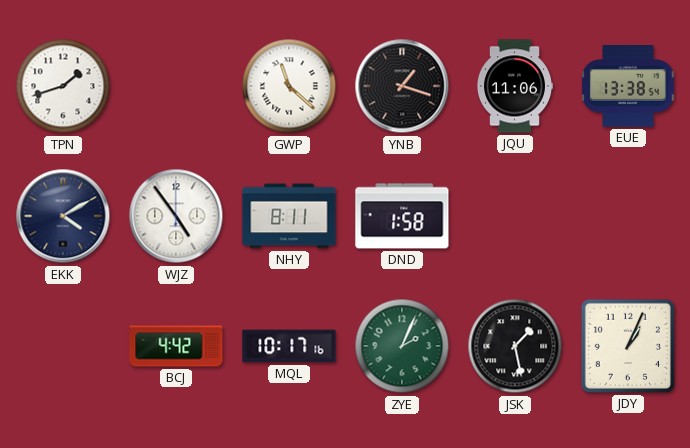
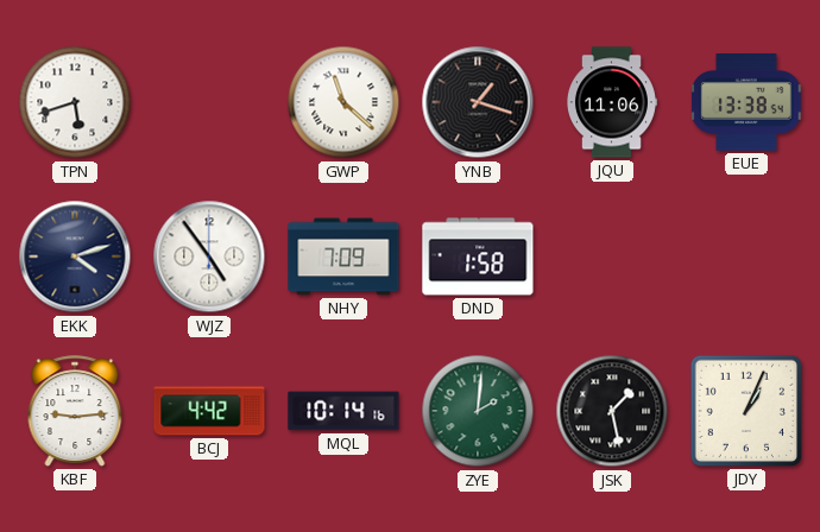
TPN: 1:42 -> 5:42 (75, 102)
EKK: 4:10 -> 4:12 (75, 256)
NHY: 8:11 -> 7:09 (343, 256)
KBF: none -> 9:14 (75, 411)
MQL: 10:17 -> 10:14 (343, 411)
ZYE: 2:04 -> 2:01 (478, 411)
